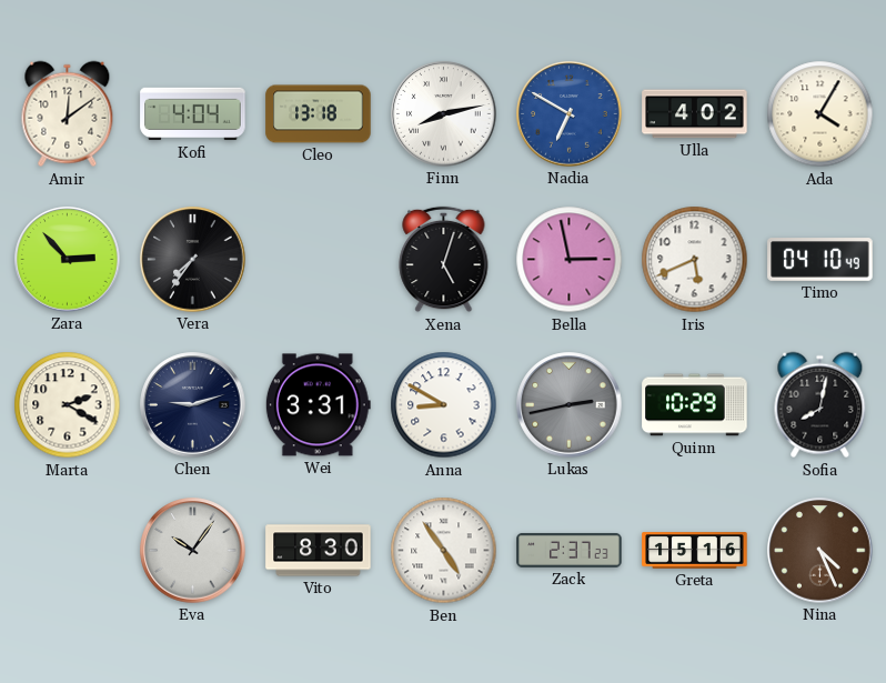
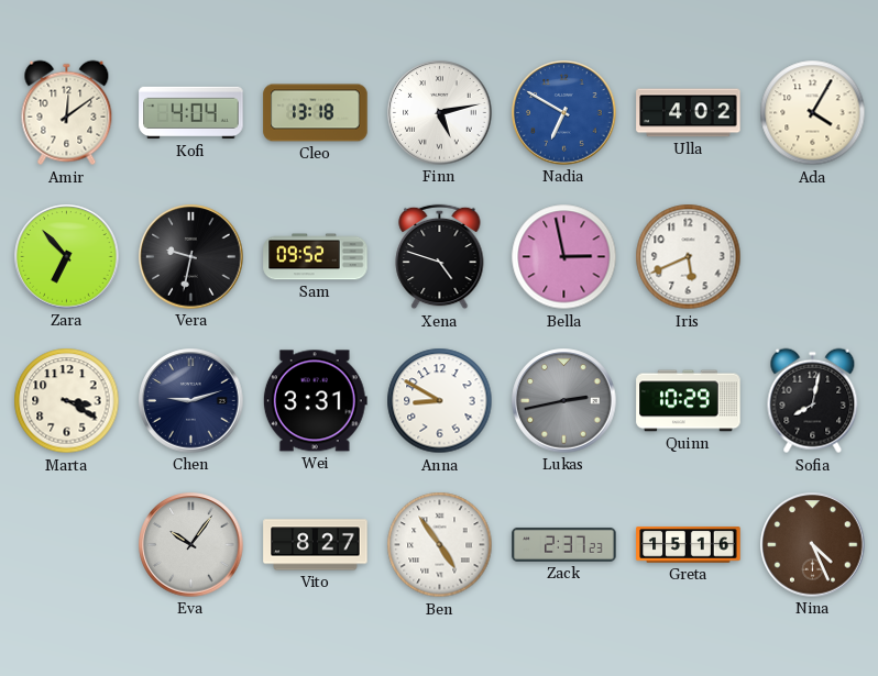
Finn: 8:13 -> 5:13 (440, 113)
Zara: 2:53 -> 6:53 (67, 257)
Vera: 7:36 -> 9:32 (191, 257)
Sam: none -> 09:52 (316, 257)
Xena: 5:03 -> 4:48 (440, 257)
Timo: 04:10 -> none (820, 260)
Marta: 2:20 -> 3:20 (67, 401)
Vito: 8:30 -> 8:27 (316, 545)
